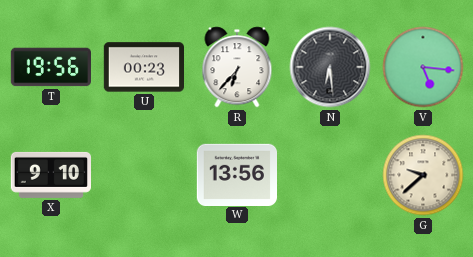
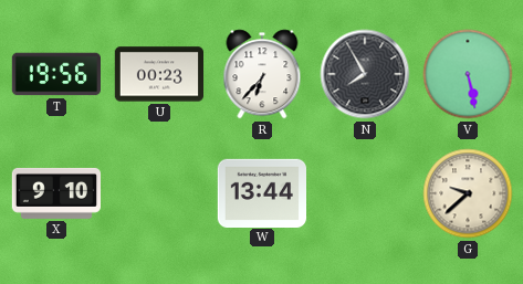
N: 6:29 -> 7:55 (365, 74)
V: 5:16 -> 5:28 (468, 74)
W: 13:56 -> 13:44 (261, 192)
